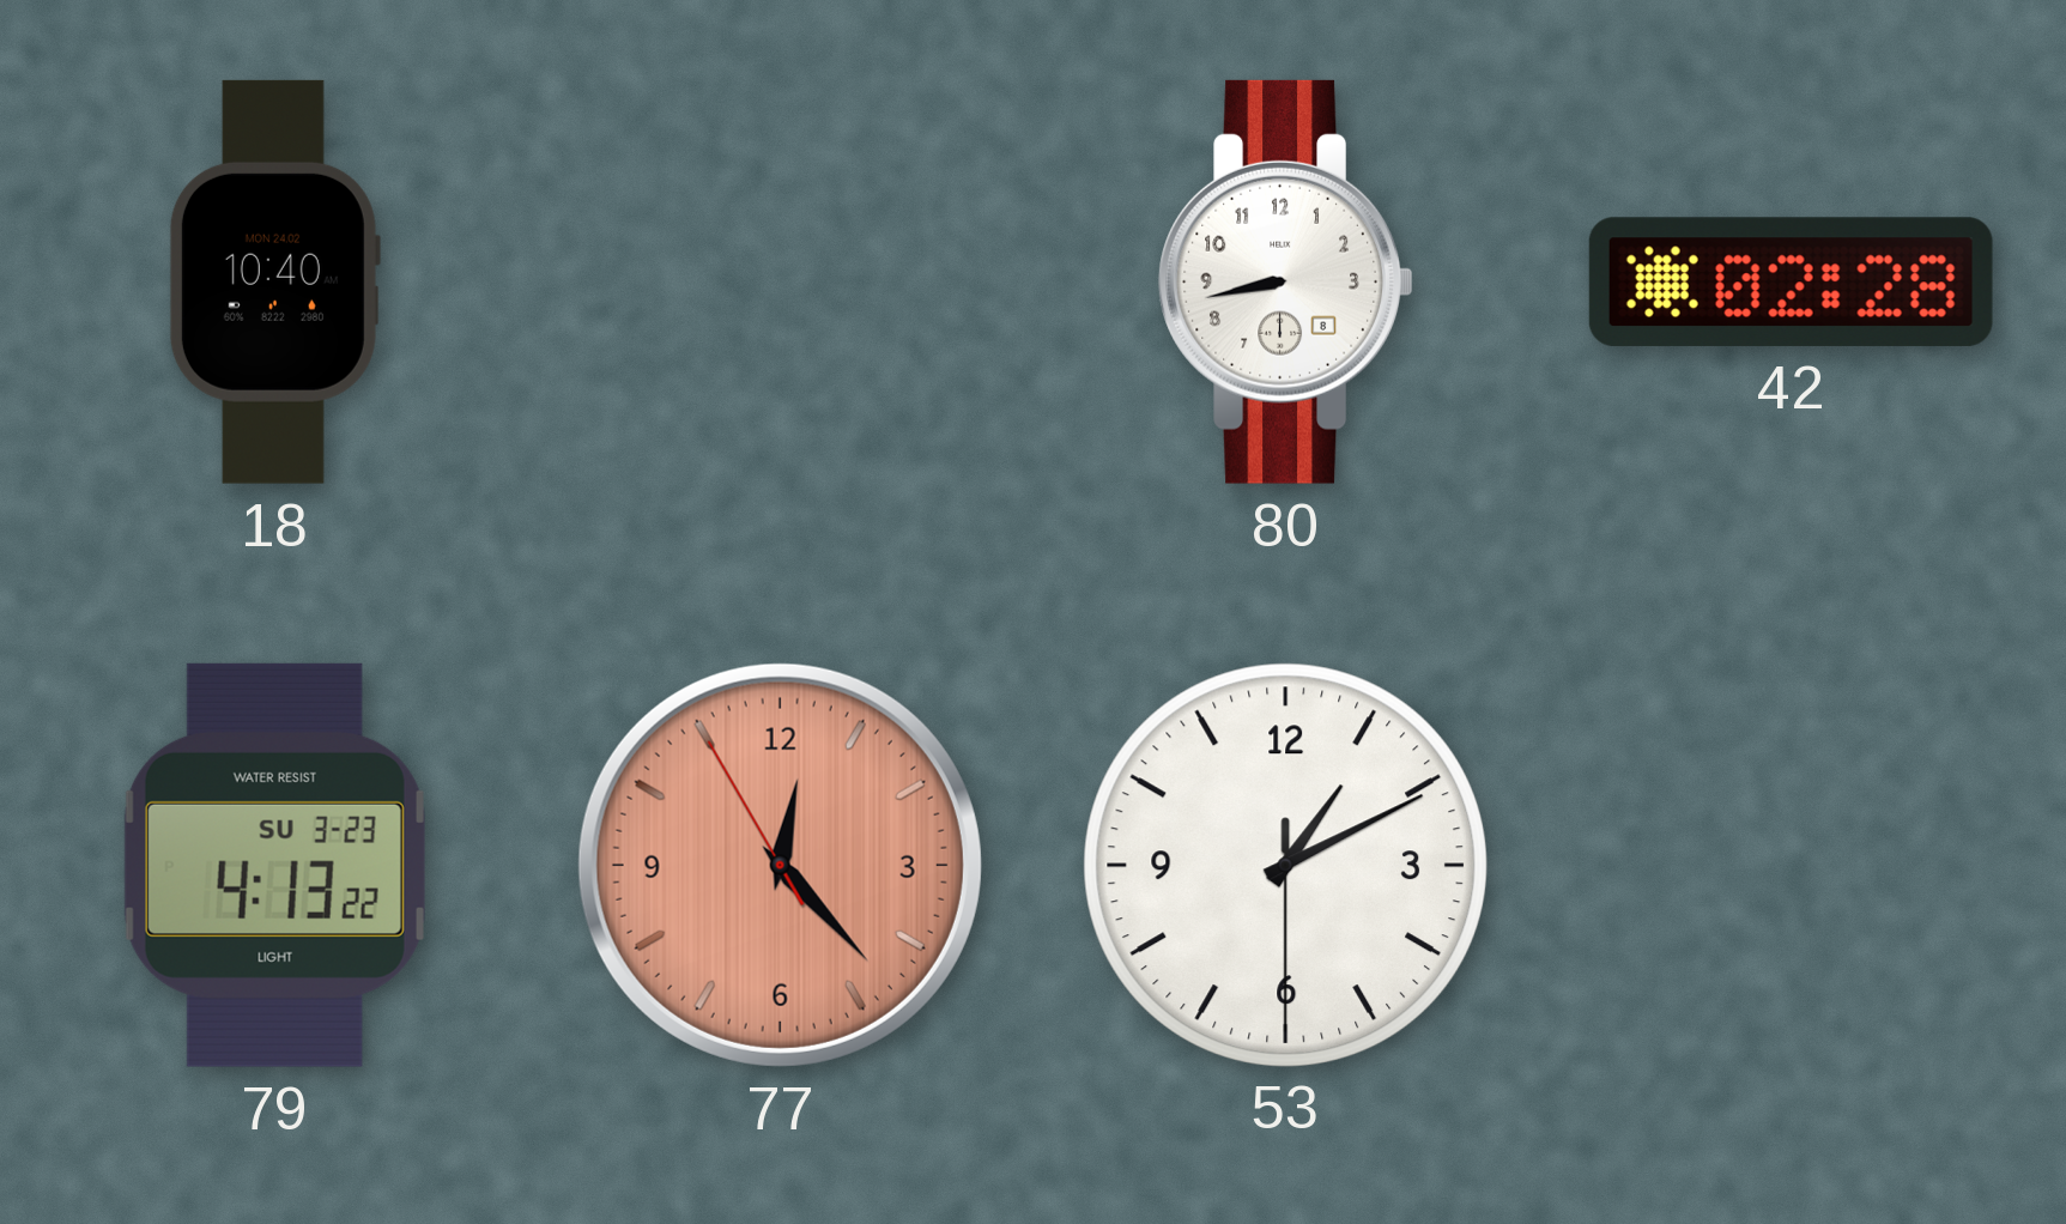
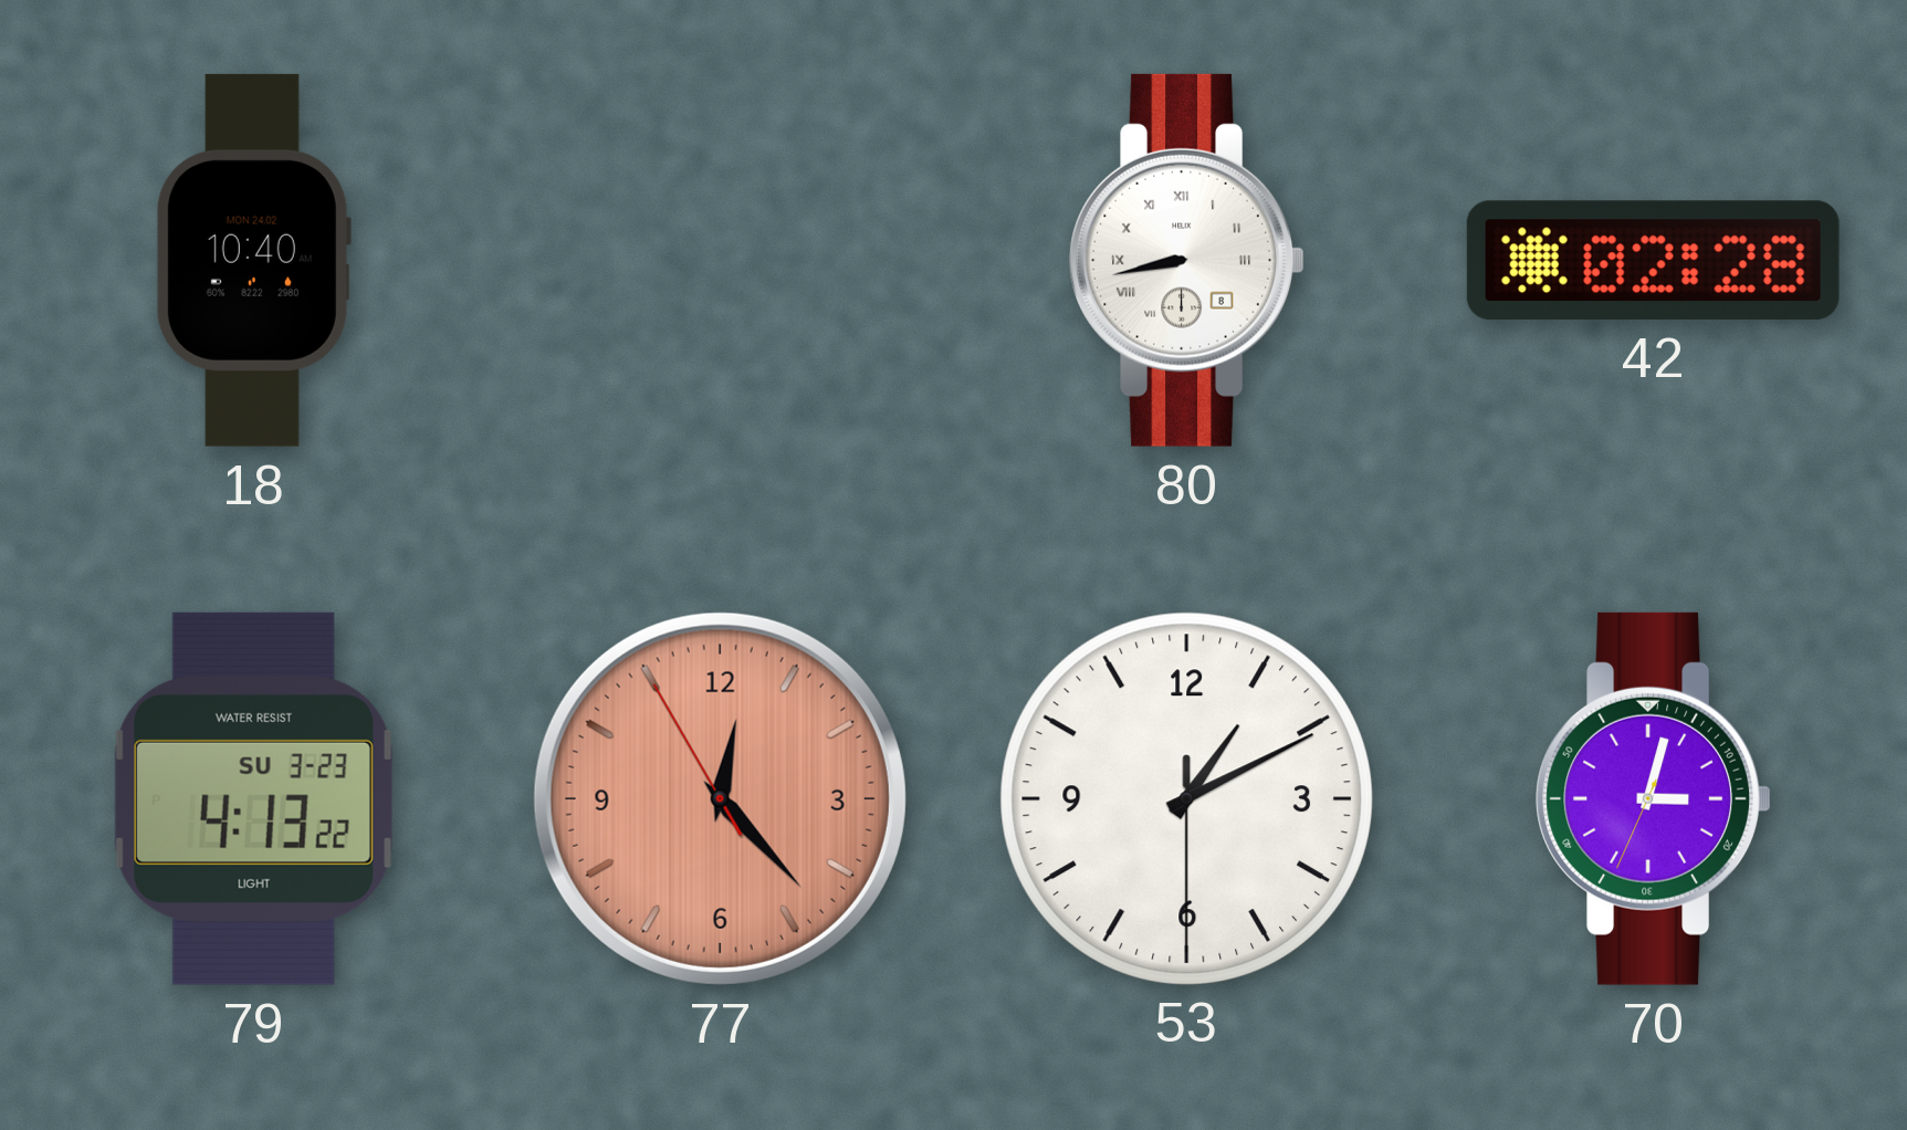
80 numerals: Arabic -> Roman (1187, 260)
70: none -> 3:02 (1654, 798)
